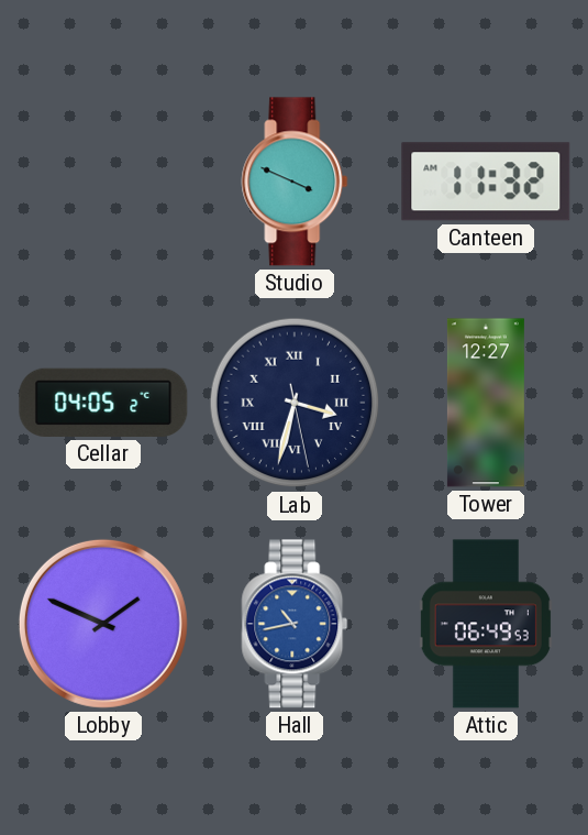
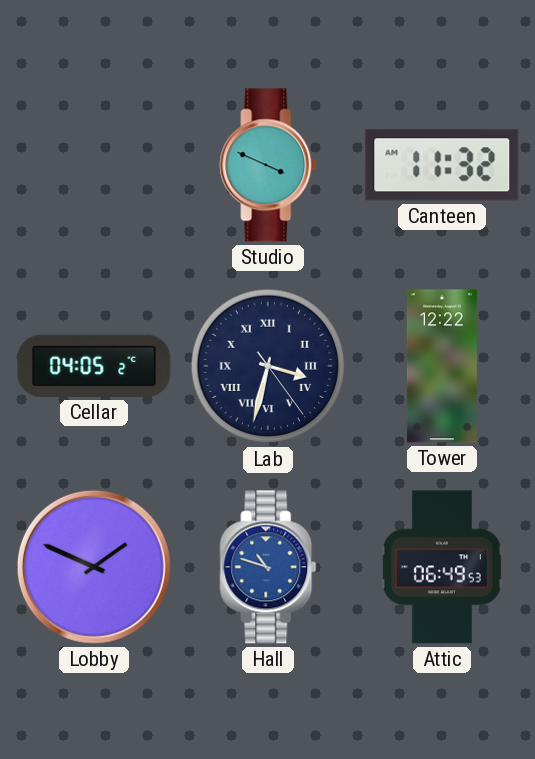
Lab: 3:32:28 -> 3:32:24 (268, 366)
Tower: 12:27 -> 12:22 (442, 366)
Hall: 10:43 -> 10:48 (268, 567)
